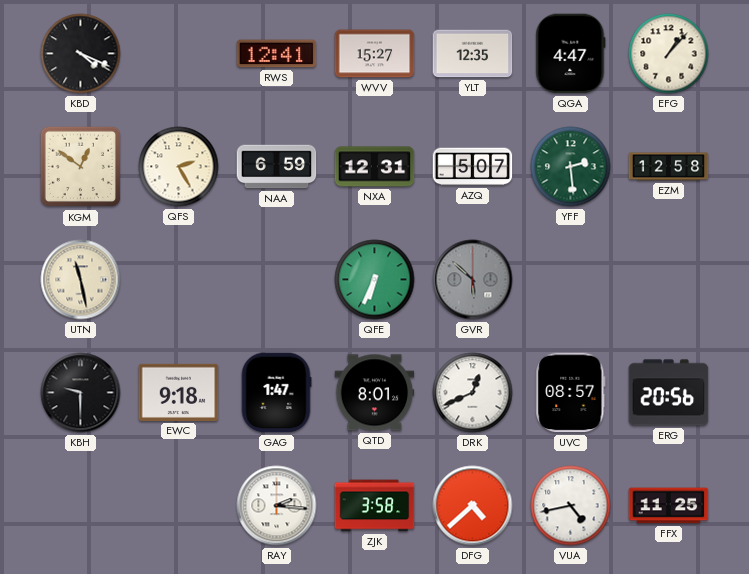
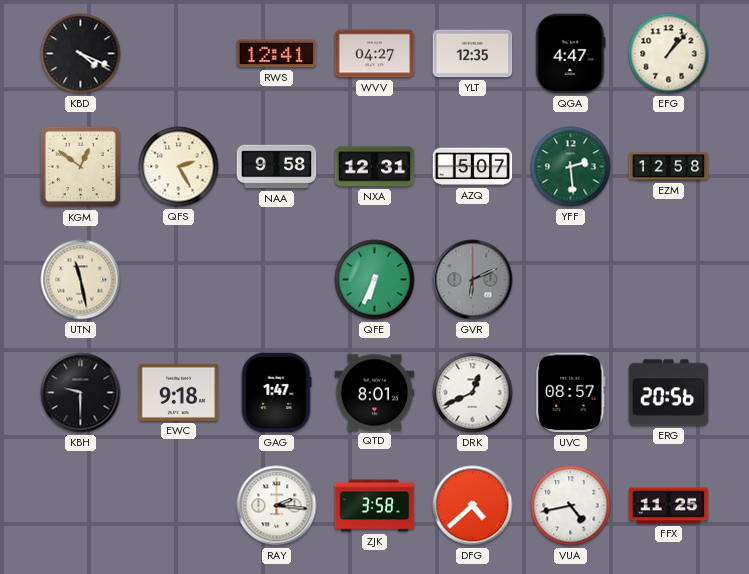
WVV: 15:27 -> 04:27 (375, 54)
NAA: 6:59 -> 9:58 (277, 167)
GVR: 5:52 -> 6:11 (473, 280)
